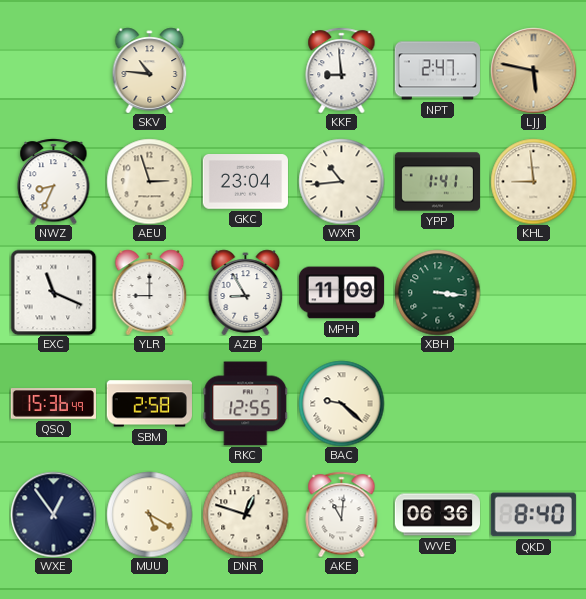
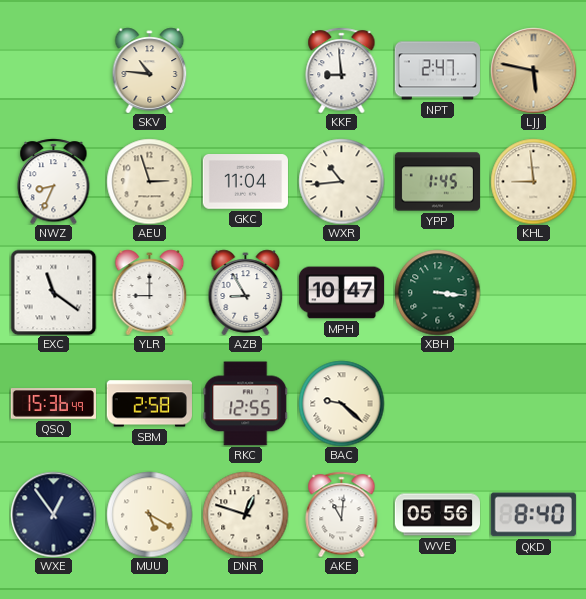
GKC: 23:04 -> 11:04 (245, 182)
YPP: 1:41 -> 1:45 (437, 182)
EXC: 11:19 -> 11:21 (53, 292)
MPH: 11:09 -> 10:47 (341, 293)
WVE: 06:36 -> 05:56 (437, 515)
